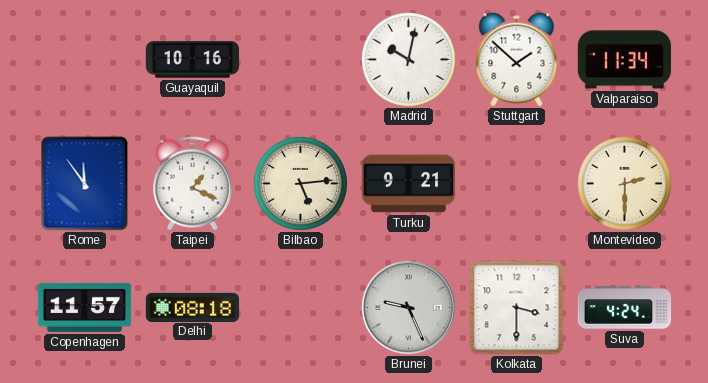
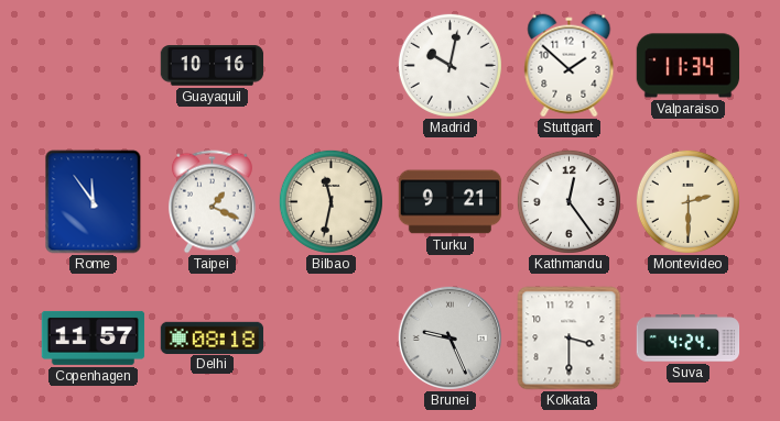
Bilbao: 5:14 -> 11:32 (331, 201)
Kathmandu: none -> 12:24 (568, 201)
